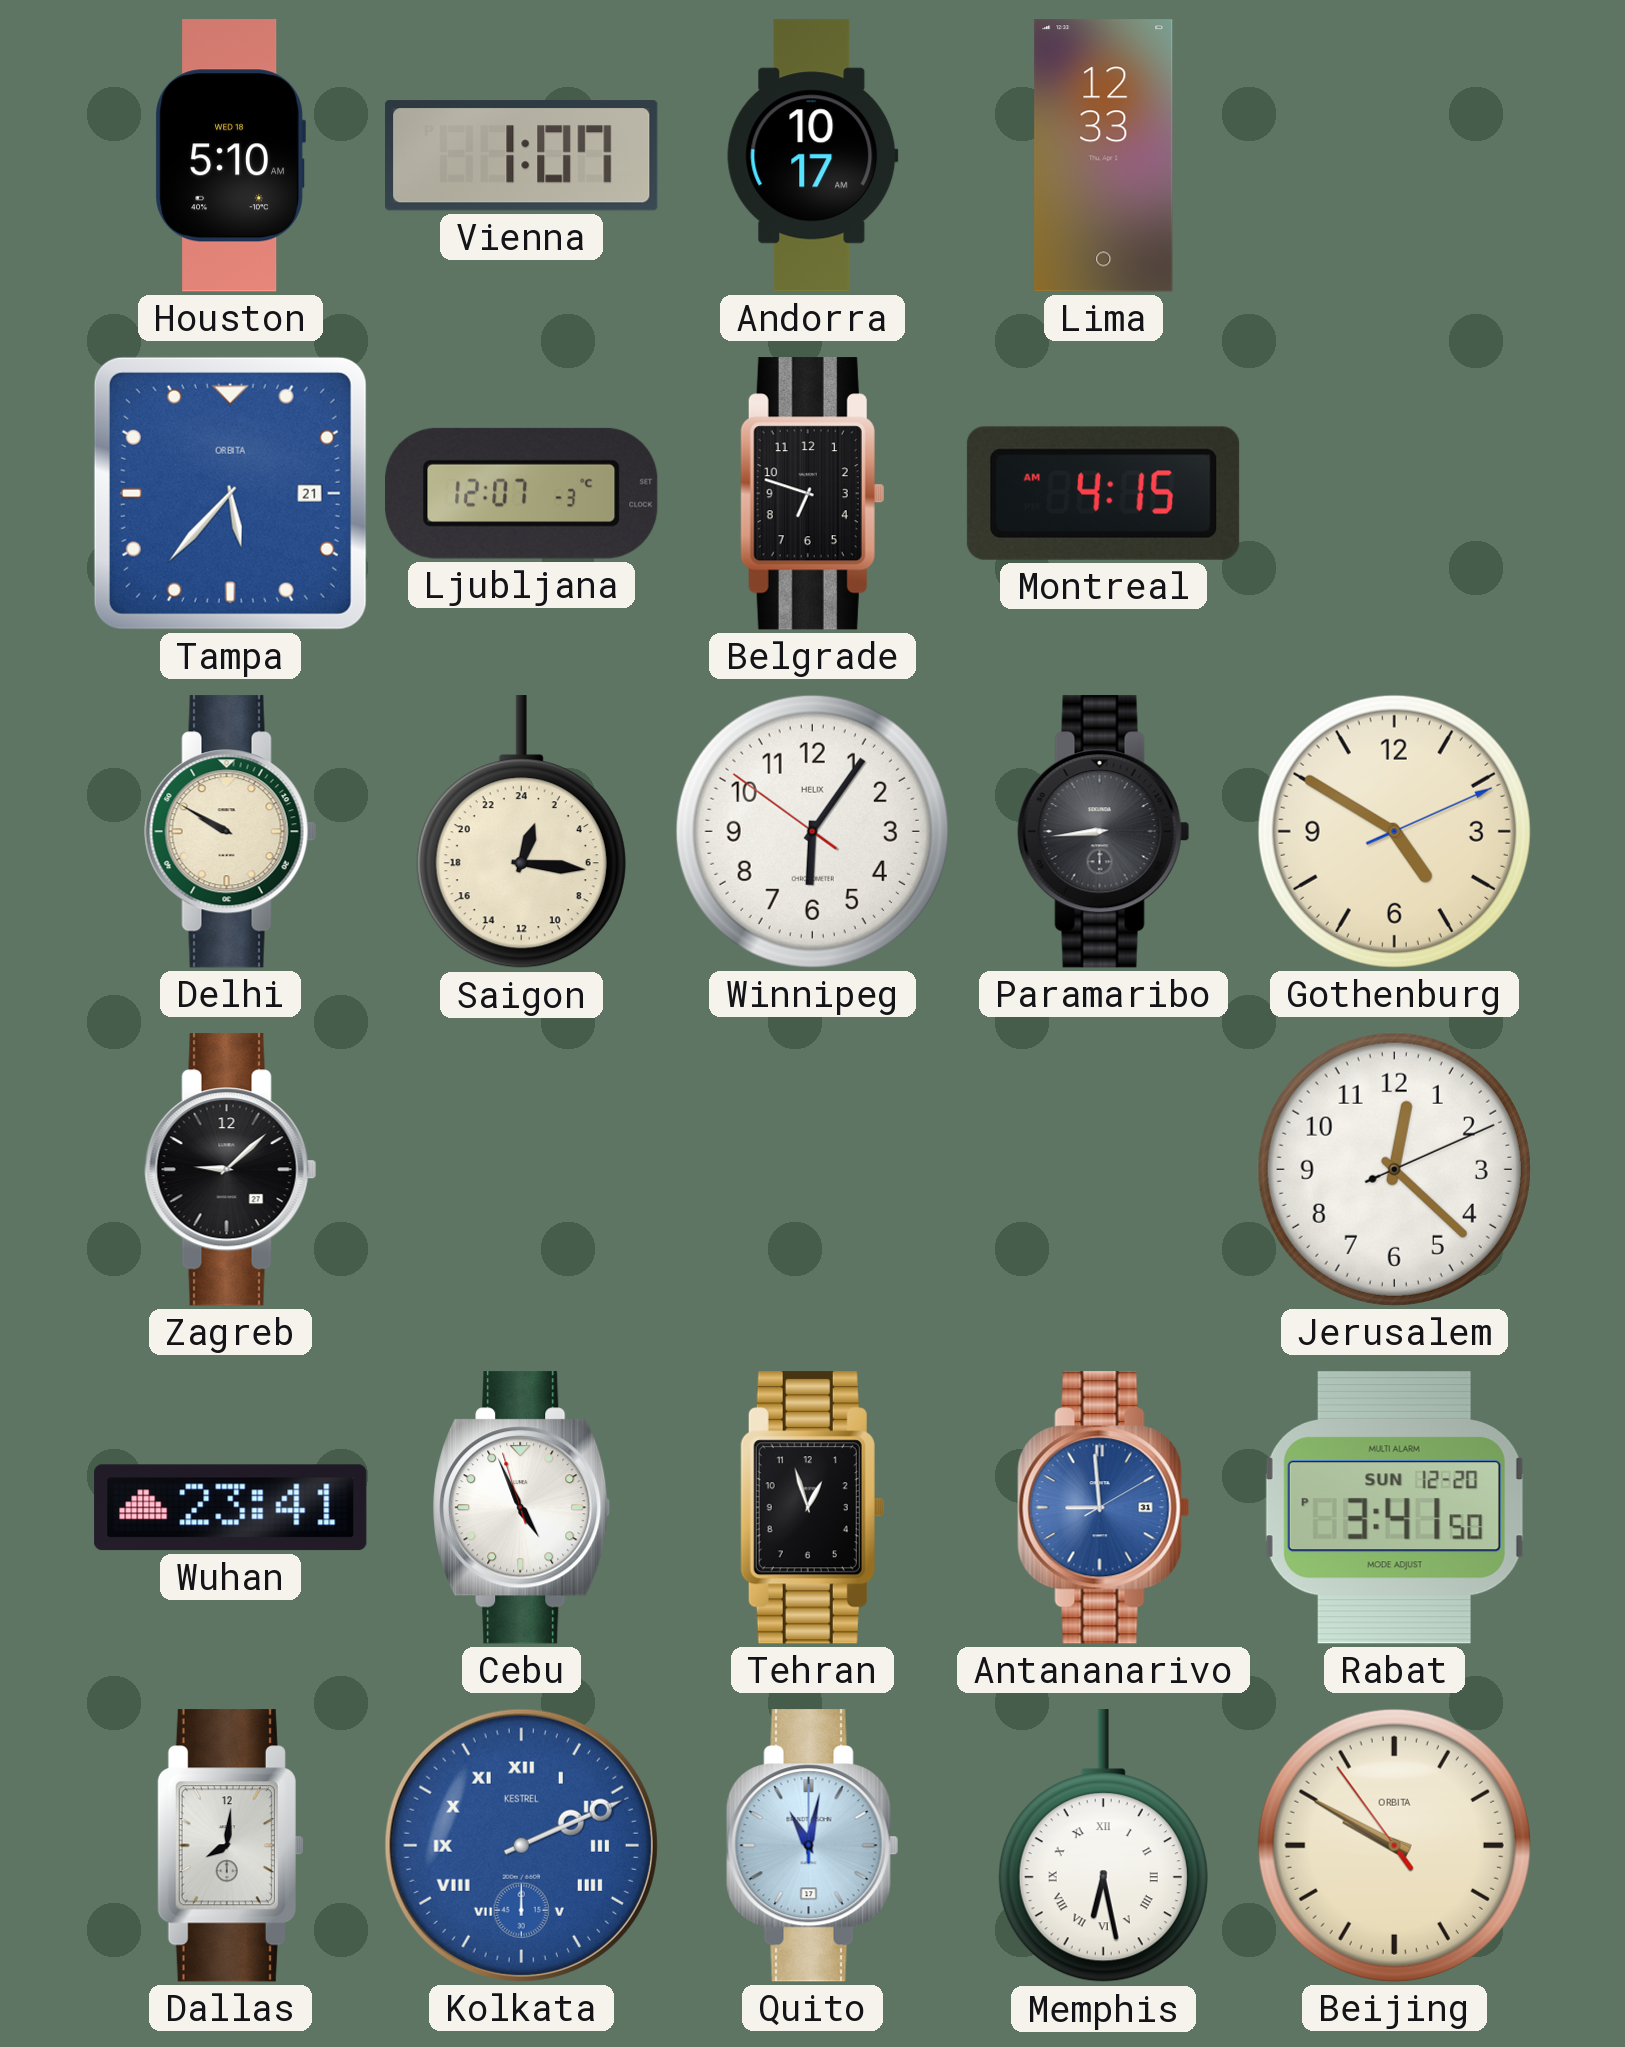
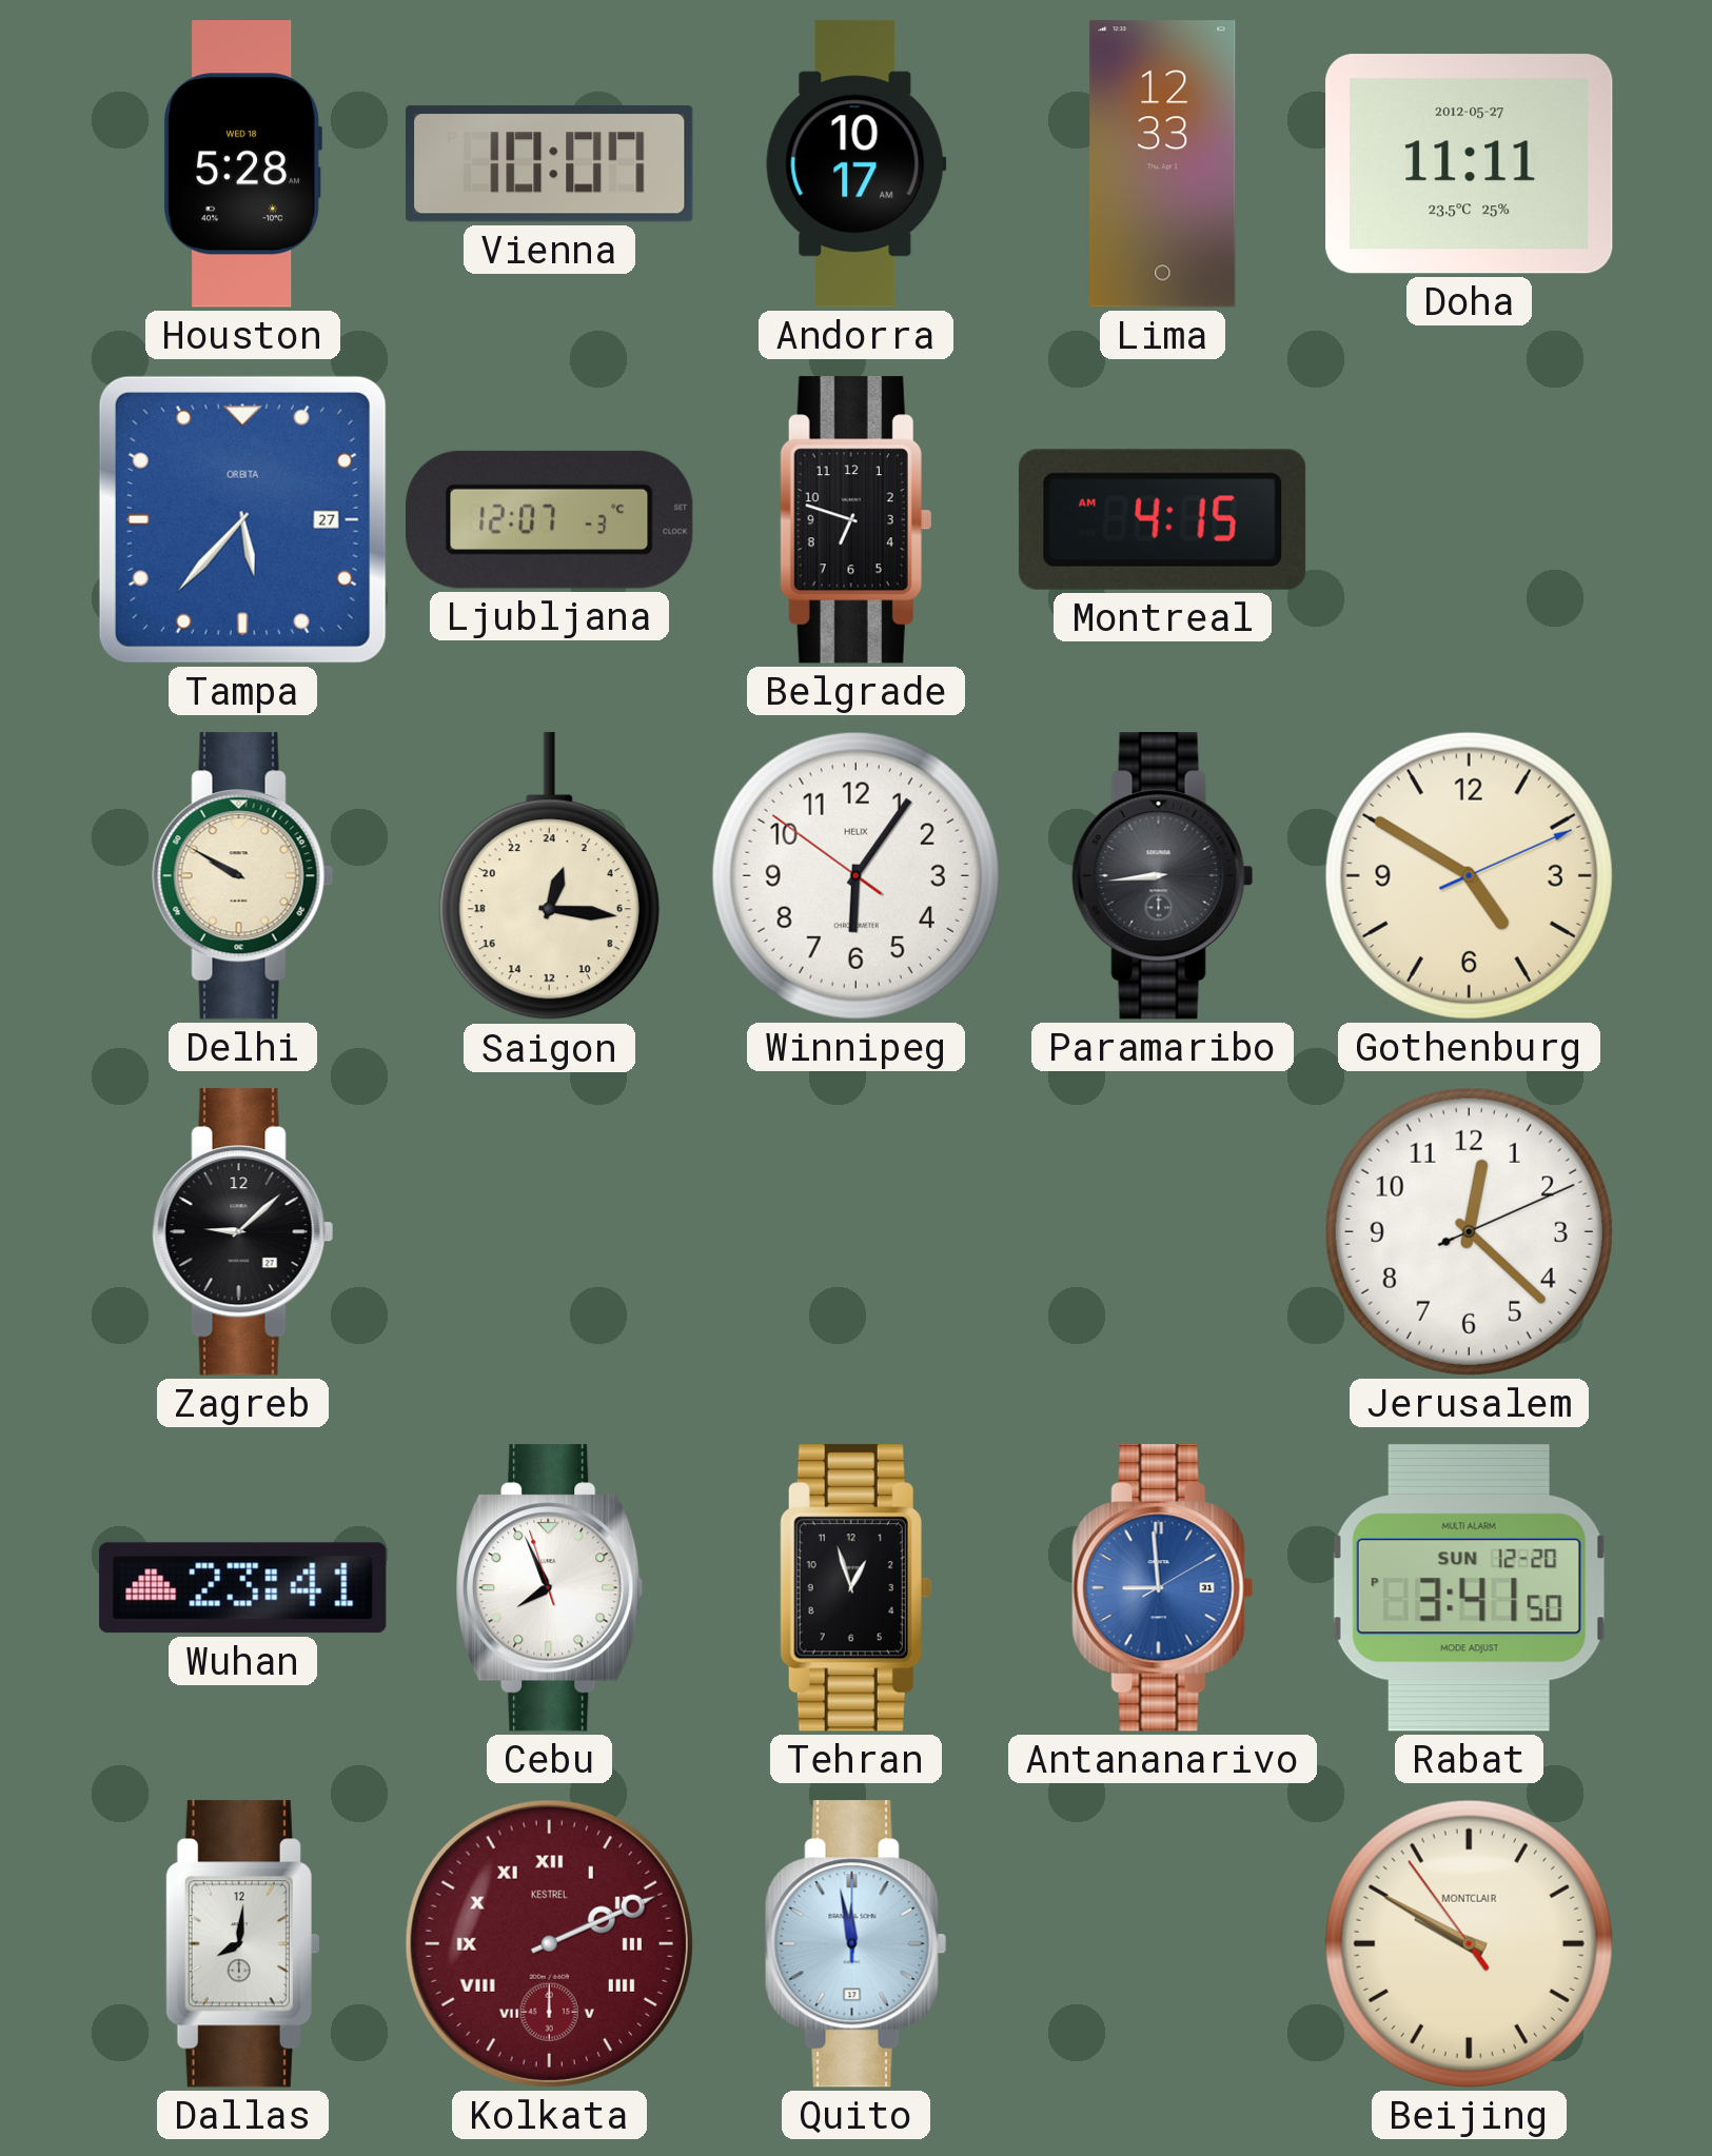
Houston: 5:10 -> 5:28 (242, 164)
Vienna: 1:07 -> 10:07 (550, 164)
Doha: none -> 11:11 (1470, 164)
Tampa date: 21 -> 27 (242, 519)
Cebu: 4:55 -> 7:55 (550, 1588)
Kolkata dial: blue -> burgundy (549, 1943)
Quito: 11:02 -> 11:58 (857, 1944)
Memphis: 6:28 -> none (1103, 1846)
Beijing brand: ORBITA -> MONTCLAIR (1469, 1943)
